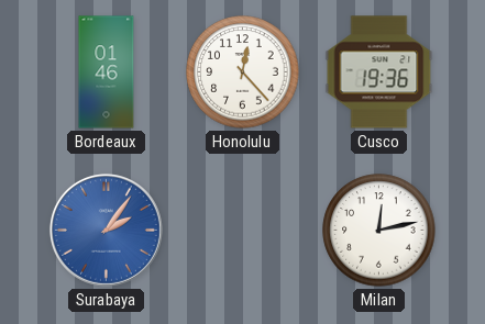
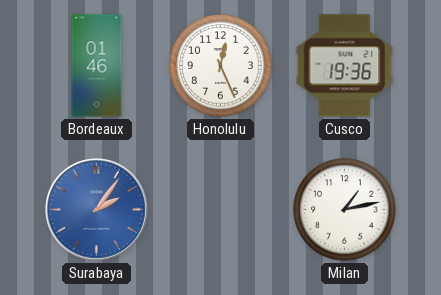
Honolulu: 12:23 -> 12:26 (221, 66)
Milan: 12:13 -> 1:13 (345, 210)
